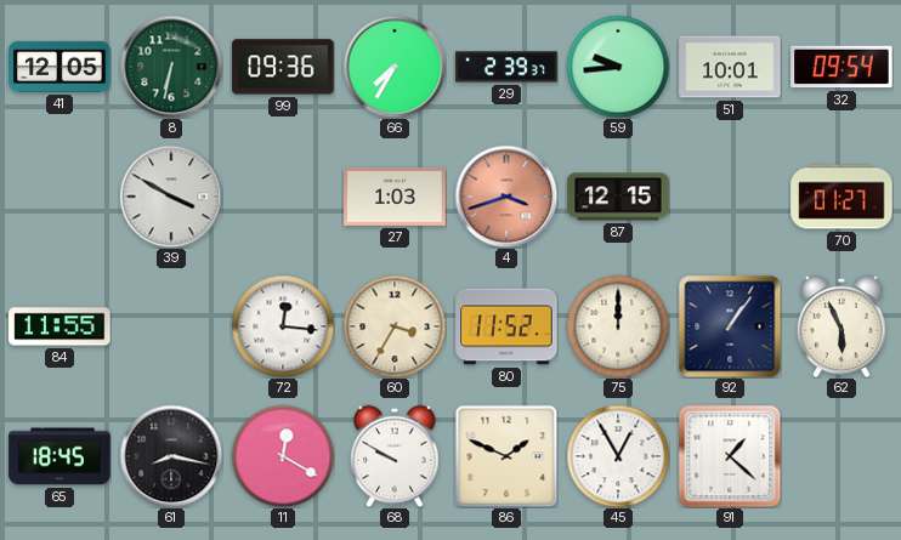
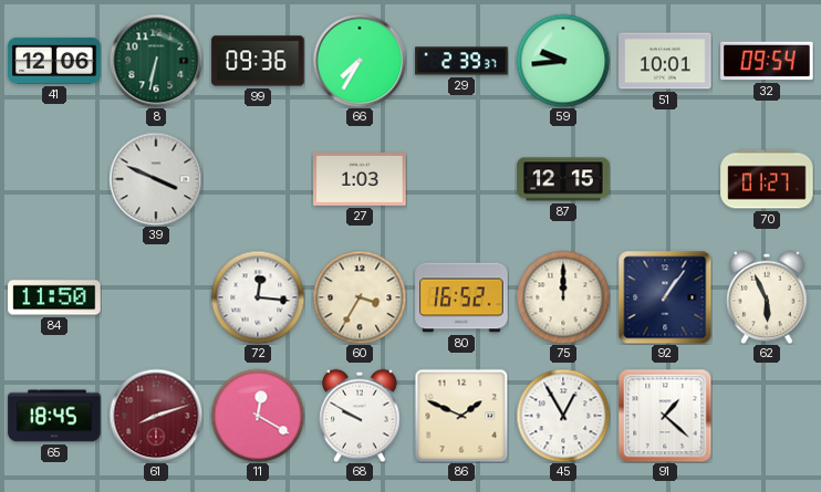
41: 12:05 -> 12:06 (54, 61)
39: 3:50 -> 3:49 (156, 179)
4: 3:42 -> none (506, 197)
84: 11:55 -> 11:50 (54, 297)
80: 11:52 -> 16:52 (461, 297)
61: 8:17 -> 8:12 (156, 416)
61 dial: black -> burgundy (156, 416)
